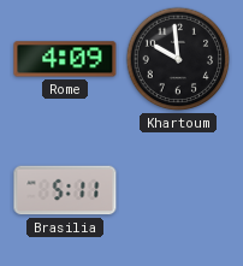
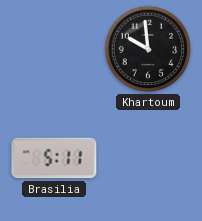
Rome: 4:09 -> none (65, 59)
